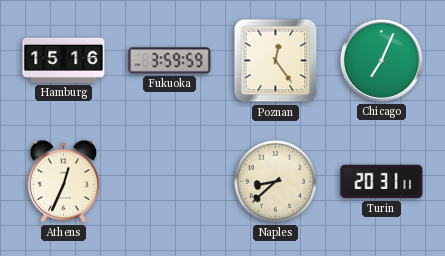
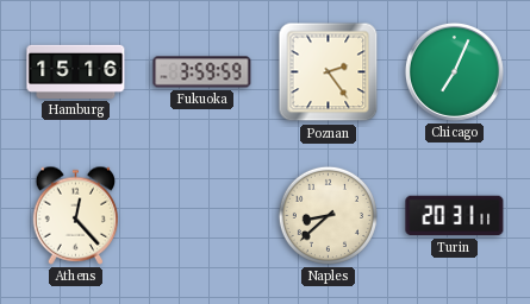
Poznan: 12:24 -> 2:24 (329, 72)
Athens: 12:34 -> 12:23 (76, 215)
